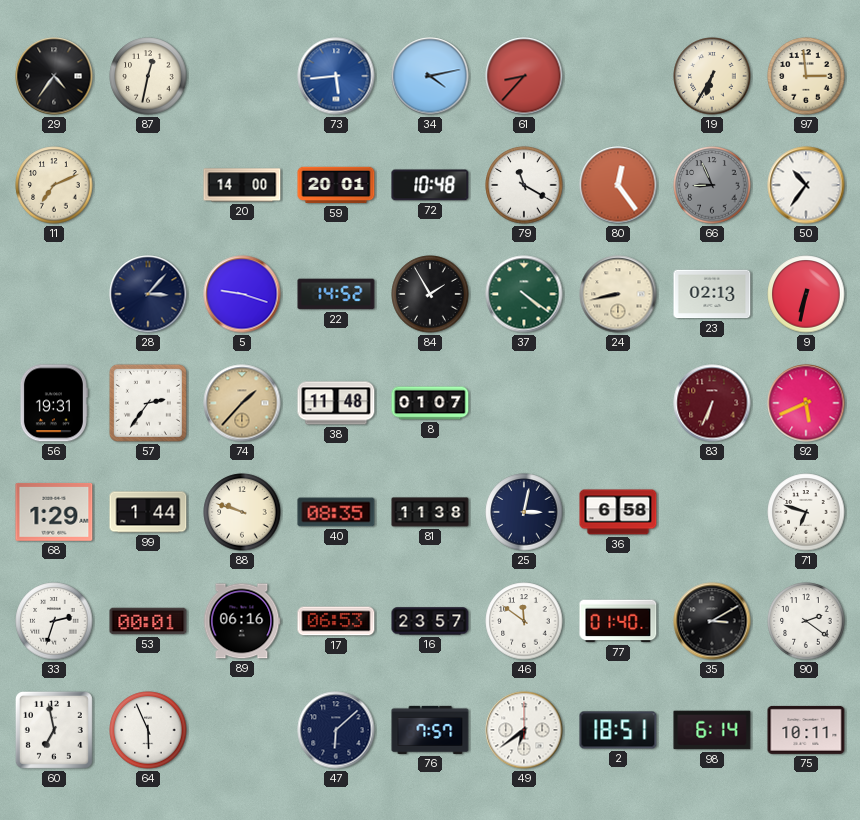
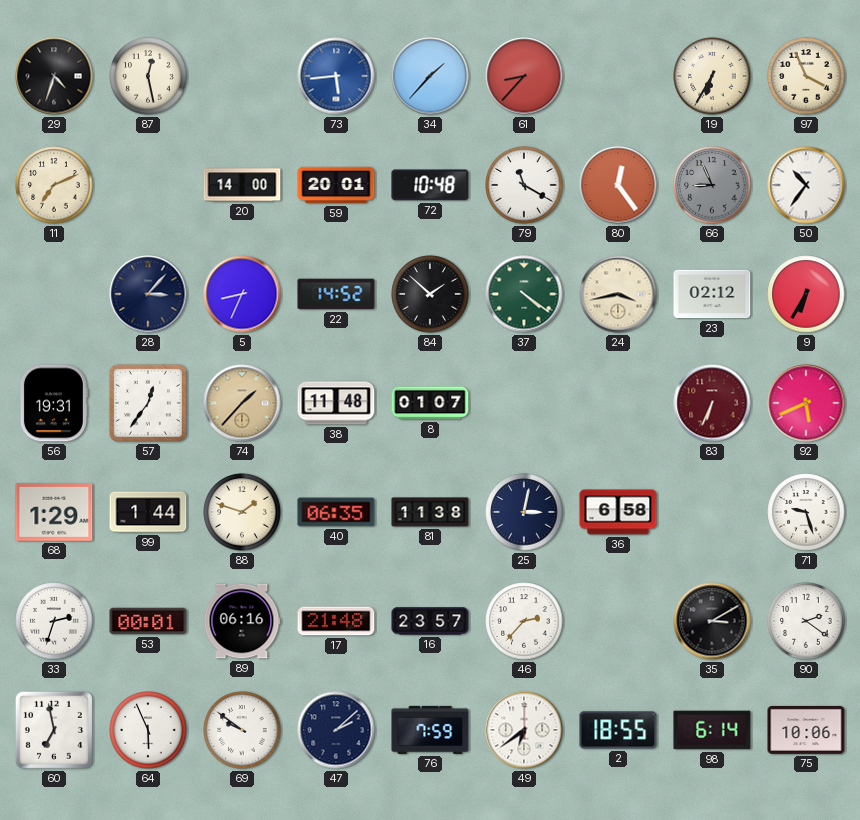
29: 4:36 -> 4:33 (54, 76)
87: 12:32 -> 12:28 (148, 76)
34: 4:13 -> 1:37 (430, 76)
97: 2:59 -> 3:56 (806, 76)
5: 9:18 -> 8:34 (242, 294)
84: 1:55 -> 1:52 (430, 294)
24: 8:43 -> 3:43 (618, 294)
23: 02:13 -> 02:12 (712, 294)
9: 6:32 -> 6:35 (806, 294)
57: 2:36 -> 12:36 (148, 403)
88: 9:48 -> 1:48 (242, 512)
40: 08:35 -> 06:35 (336, 512)
71: 6:48 -> 9:27 (806, 512)
17: 06:53 -> 21:48 (336, 621)
46: 11:51 -> 2:37 (524, 621)
77: 01:40 -> none (618, 621)
69: none -> 9:51 (242, 730)
47: 6:08 -> 2:08 (336, 730)
76: 7:57 -> 7:59 (430, 730)
2: 18:51 -> 18:55 (618, 730)
75: 10:11 -> 10:06 (806, 730)
